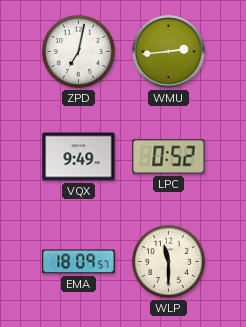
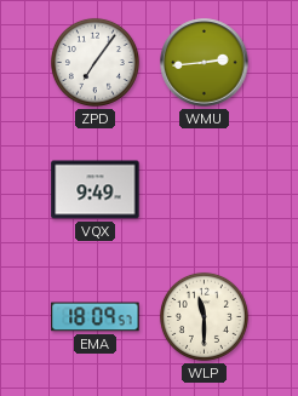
ZPD: 7:02 -> 7:06 (94, 62)
LPC: 0:52 -> none (169, 157)
